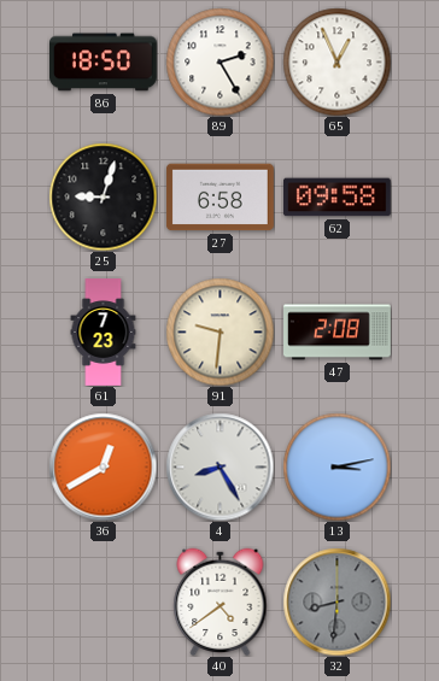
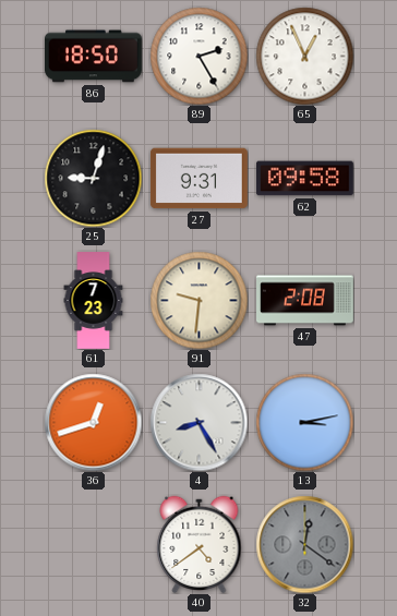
27: 6:58 -> 9:31 (198, 179)
36: 12:40 -> 12:42 (93, 422)
32: 8:31 -> 12:21 (304, 544)
